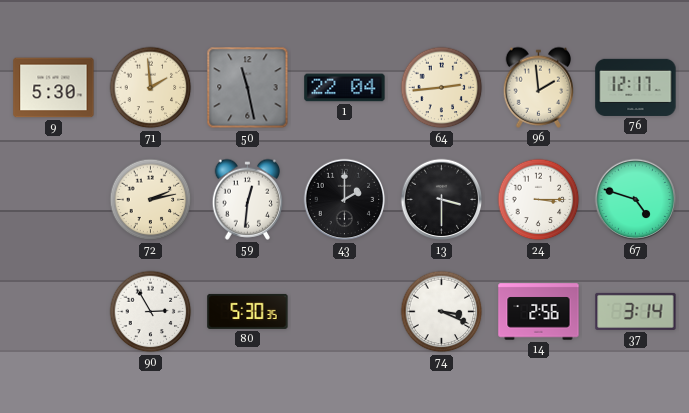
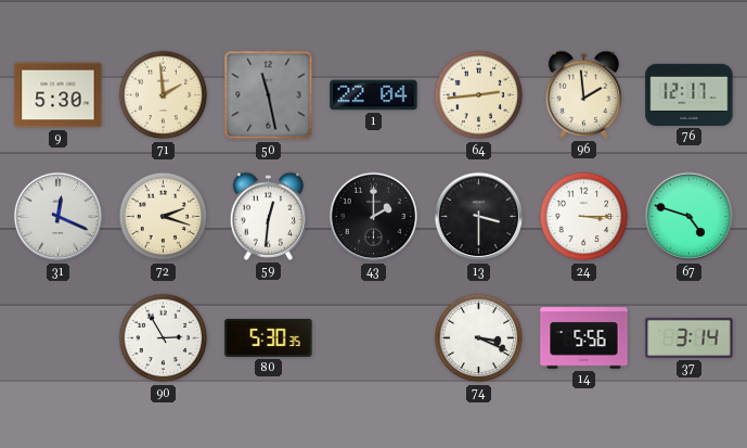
31: none -> 12:19 (59, 217)
72: 2:13 -> 2:18 (164, 217)
14: 2:56 -> 5:56 (584, 338)
